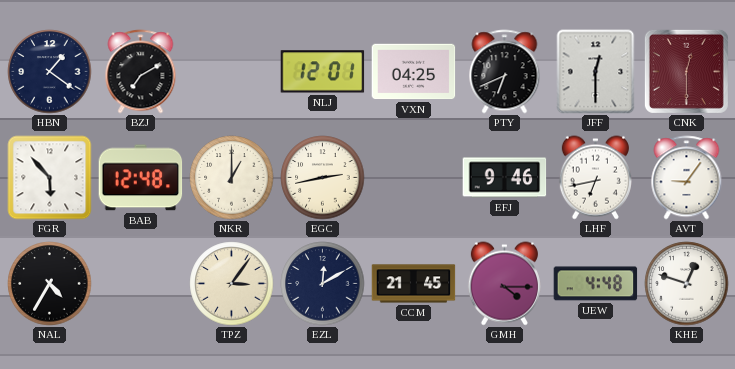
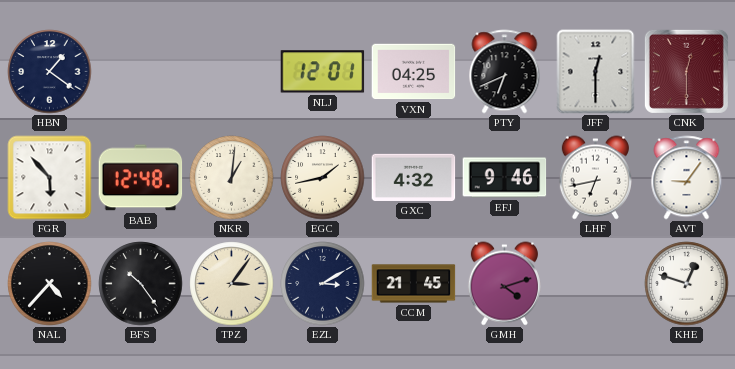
BZJ: 7:10 -> none (141, 72)
NKR: 1:00 -> 1:01 (232, 178)
EGC: 2:43 -> 1:43 (323, 178)
GXC: none -> 4:32 (414, 177)
NAL: 4:35 -> 4:37 (50, 284)
BFS: none -> 10:24 (141, 284)
EZL: 12:10 -> 3:10 (323, 284)
GMH: 4:15 -> 4:12 (504, 284)
UEW: 4:48 -> none (596, 284)
